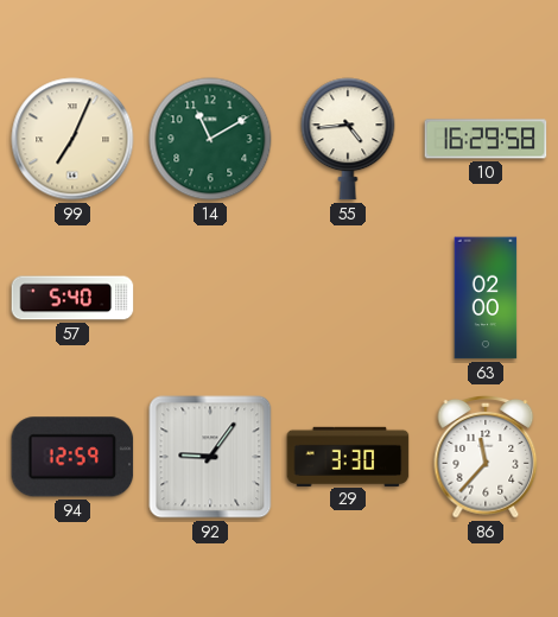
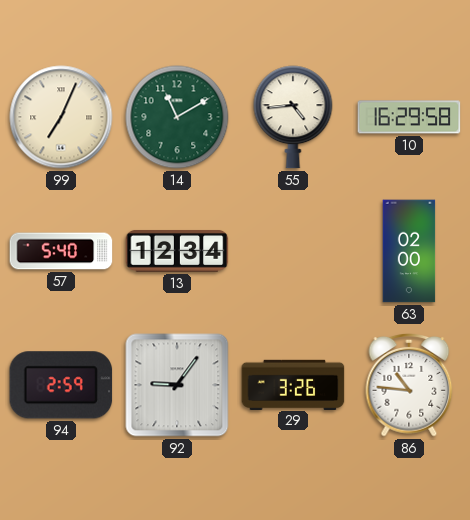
13: none -> 12:34 (177, 251)
94: 12:59 -> 2:59 (61, 385)
29: 3:30 -> 3:26 (293, 384)
86: 11:37 -> 10:46 (409, 386)
